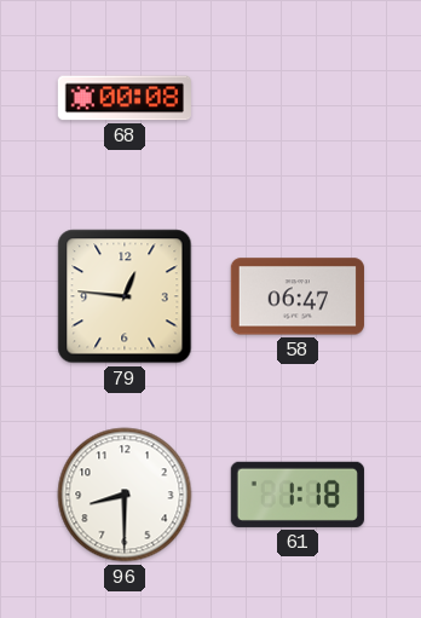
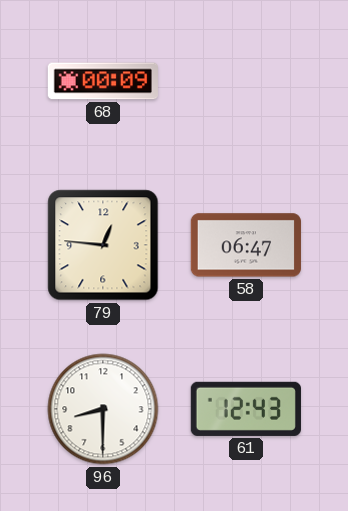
68: 00:08 -> 00:09 (103, 81)
61: 1:18 -> 12:43 (246, 409)
